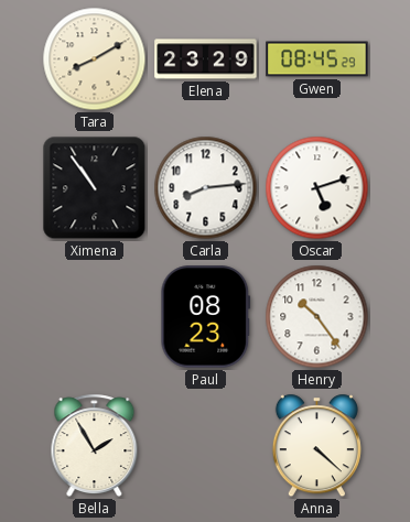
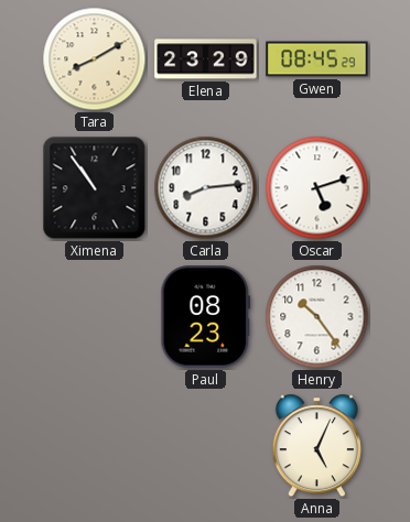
Bella: 1:55 -> none (95, 446)
Anna: 4:22 -> 5:04 (316, 446)
